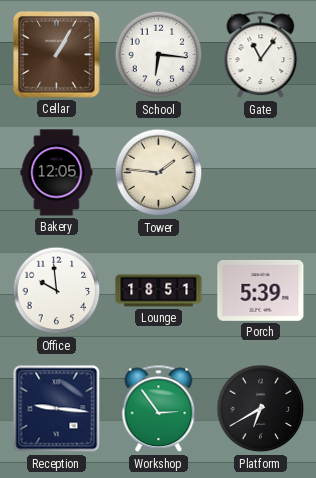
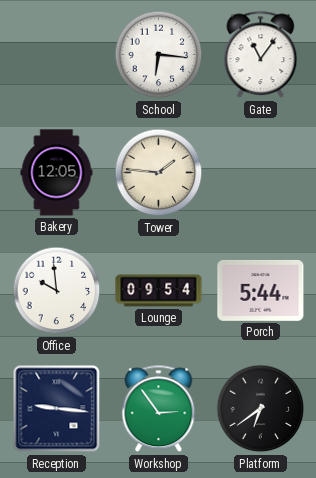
Cellar: 1:05 -> none (57, 55)
Lounge: 18:51 -> 09:54 (159, 291)
Porch: 5:39 -> 5:44 (261, 290)
Platform: 6:40 -> 6:39 (261, 409)
